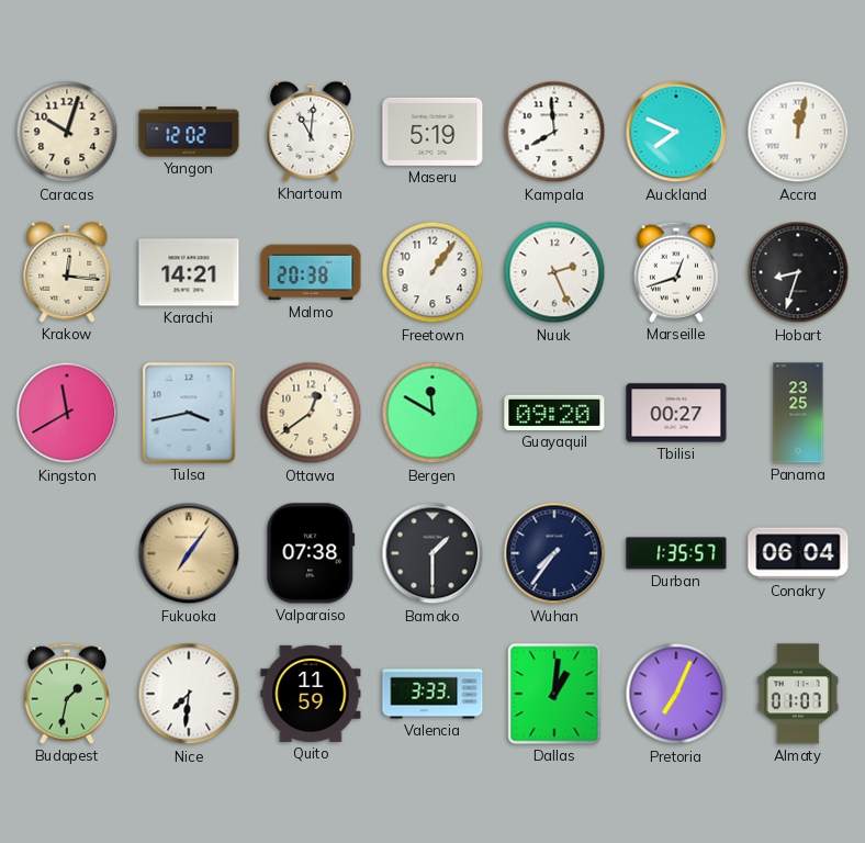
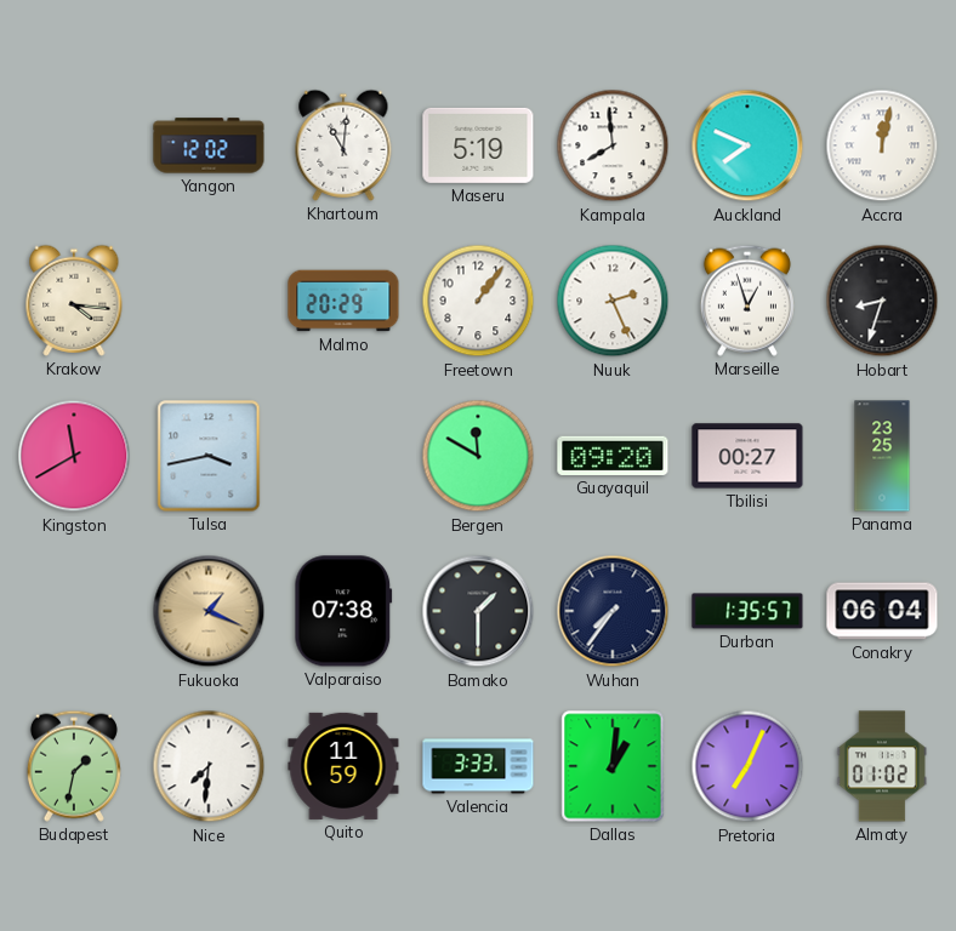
Caracas: 10:03 -> none (67, 132)
Krakow: 12:16 -> 4:16 (74, 301)
Karachi: 14:21 -> none (189, 272)
Malmo: 20:38 -> 20:29 (343, 301)
Marseille: 12:42 -> 12:57 (747, 301)
Ottawa: 12:39 -> none (311, 413)
Fukuoka: 7:06 -> 1:19 (209, 611)
Almaty: 01:07 -> 01:02 (882, 766)
